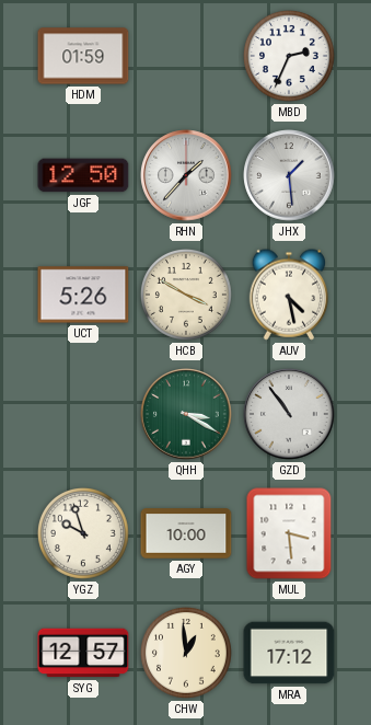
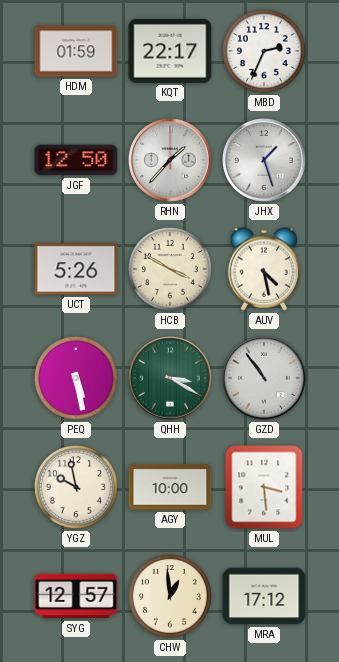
KQT: none -> 22:17 (170, 51)
JHX: 1:29 -> 1:27 (264, 160)
PEQ: none -> 5:28 (76, 378)
YGZ: 9:57 -> 9:58 (76, 487)
